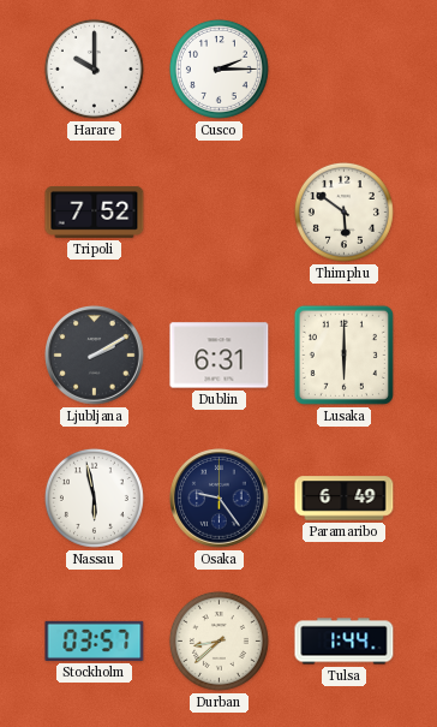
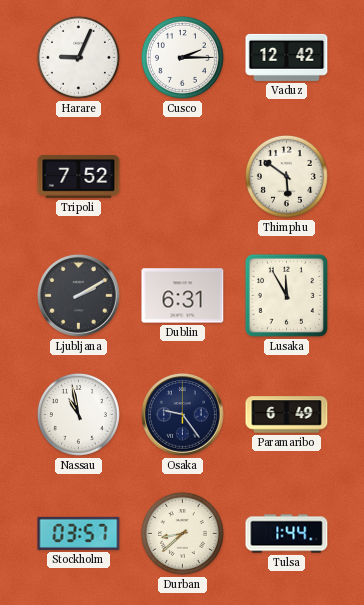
Harare: 10:00 -> 9:04 (78, 57)
Vaduz: none -> 12:42 (287, 57)
Lusaka: 6:00 -> 11:55 (286, 295)
Nassau: 5:58 -> 10:58 (78, 414)
